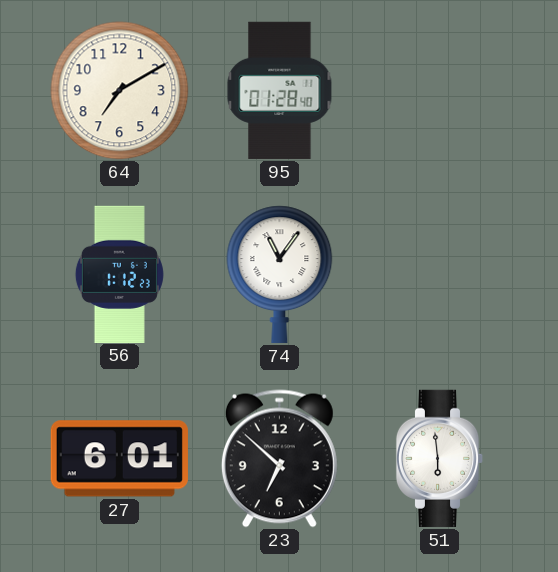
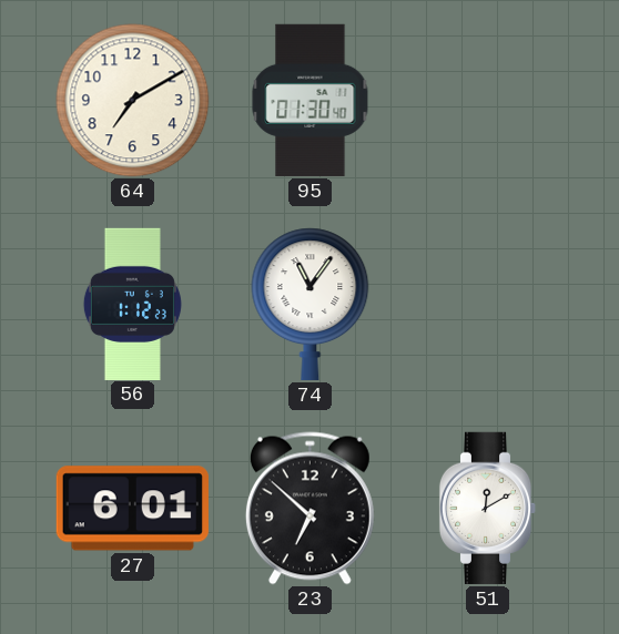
95: 01:28 -> 01:30 (311, 100)
51: 5:59 -> 12:10 (488, 508)
